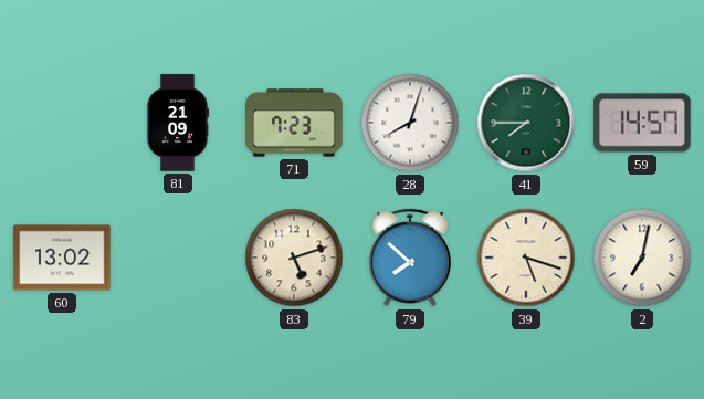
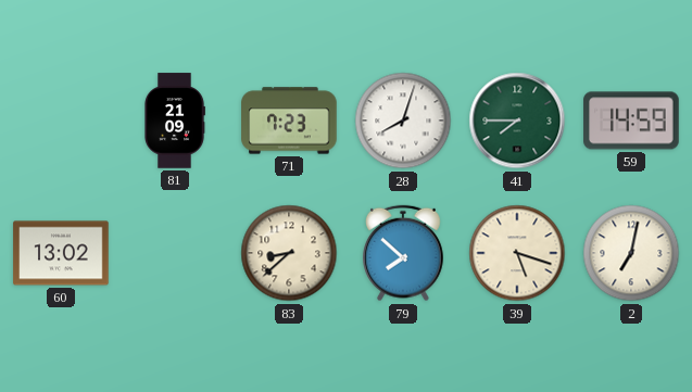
59: 14:57 -> 14:59 (631, 121)
83: 5:12 -> 8:38 (289, 253)
